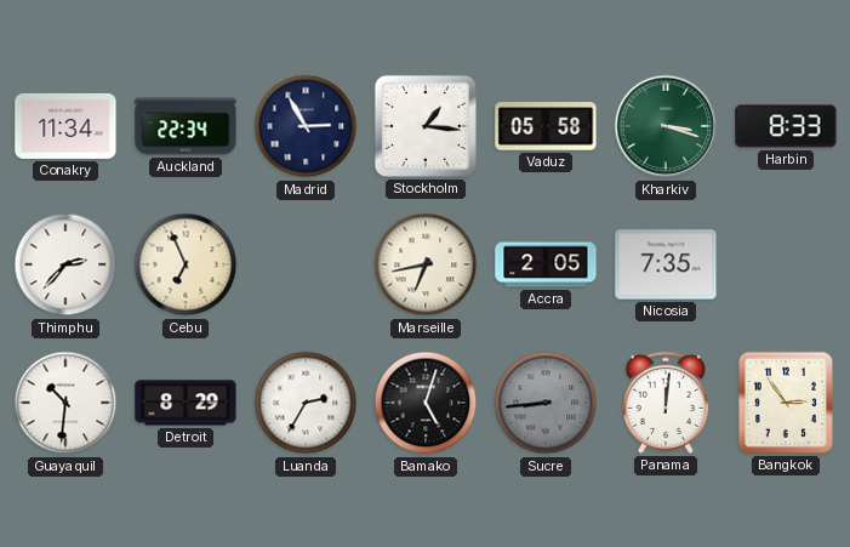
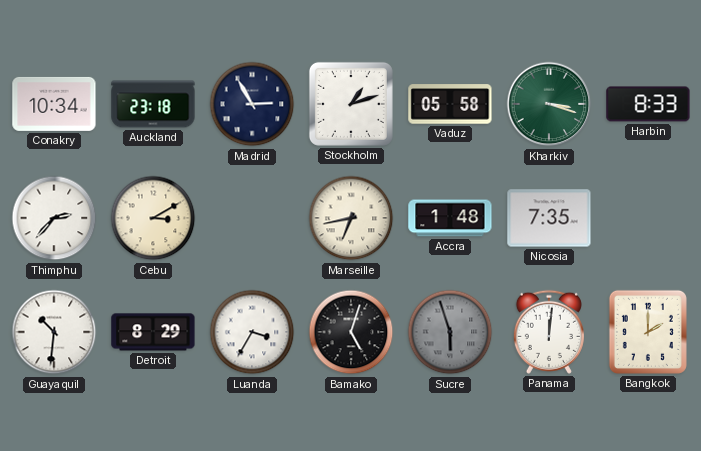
Conakry: 11:34 -> 10:34 (54, 104)
Auckland: 22:34 -> 23:18 (153, 104)
Stockholm: 1:16 -> 1:12 (351, 104)
Cebu: 6:56 -> 3:10 (153, 218)
Accra: 2:05 -> 1:48 (450, 218)
Luanda: 2:35 -> 3:35 (252, 332)
Sucre: 8:44 -> 5:57 (450, 332)
Bangkok: 2:54 -> 2:00 (648, 332)
